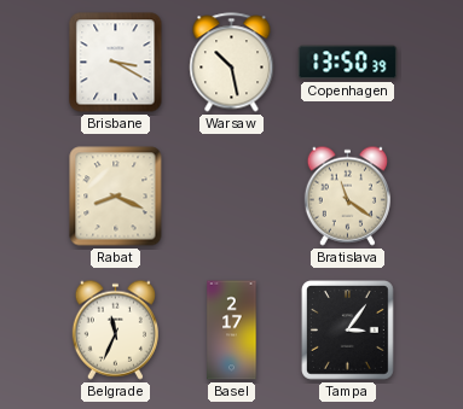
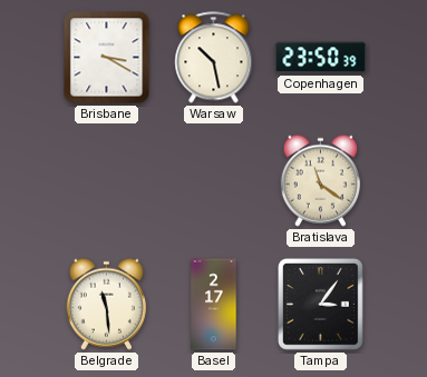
Copenhagen: 13:50 -> 23:50 (321, 58)
Rabat: 8:19 -> none (116, 197)
Belgrade: 11:34 -> 11:29 (106, 304)
